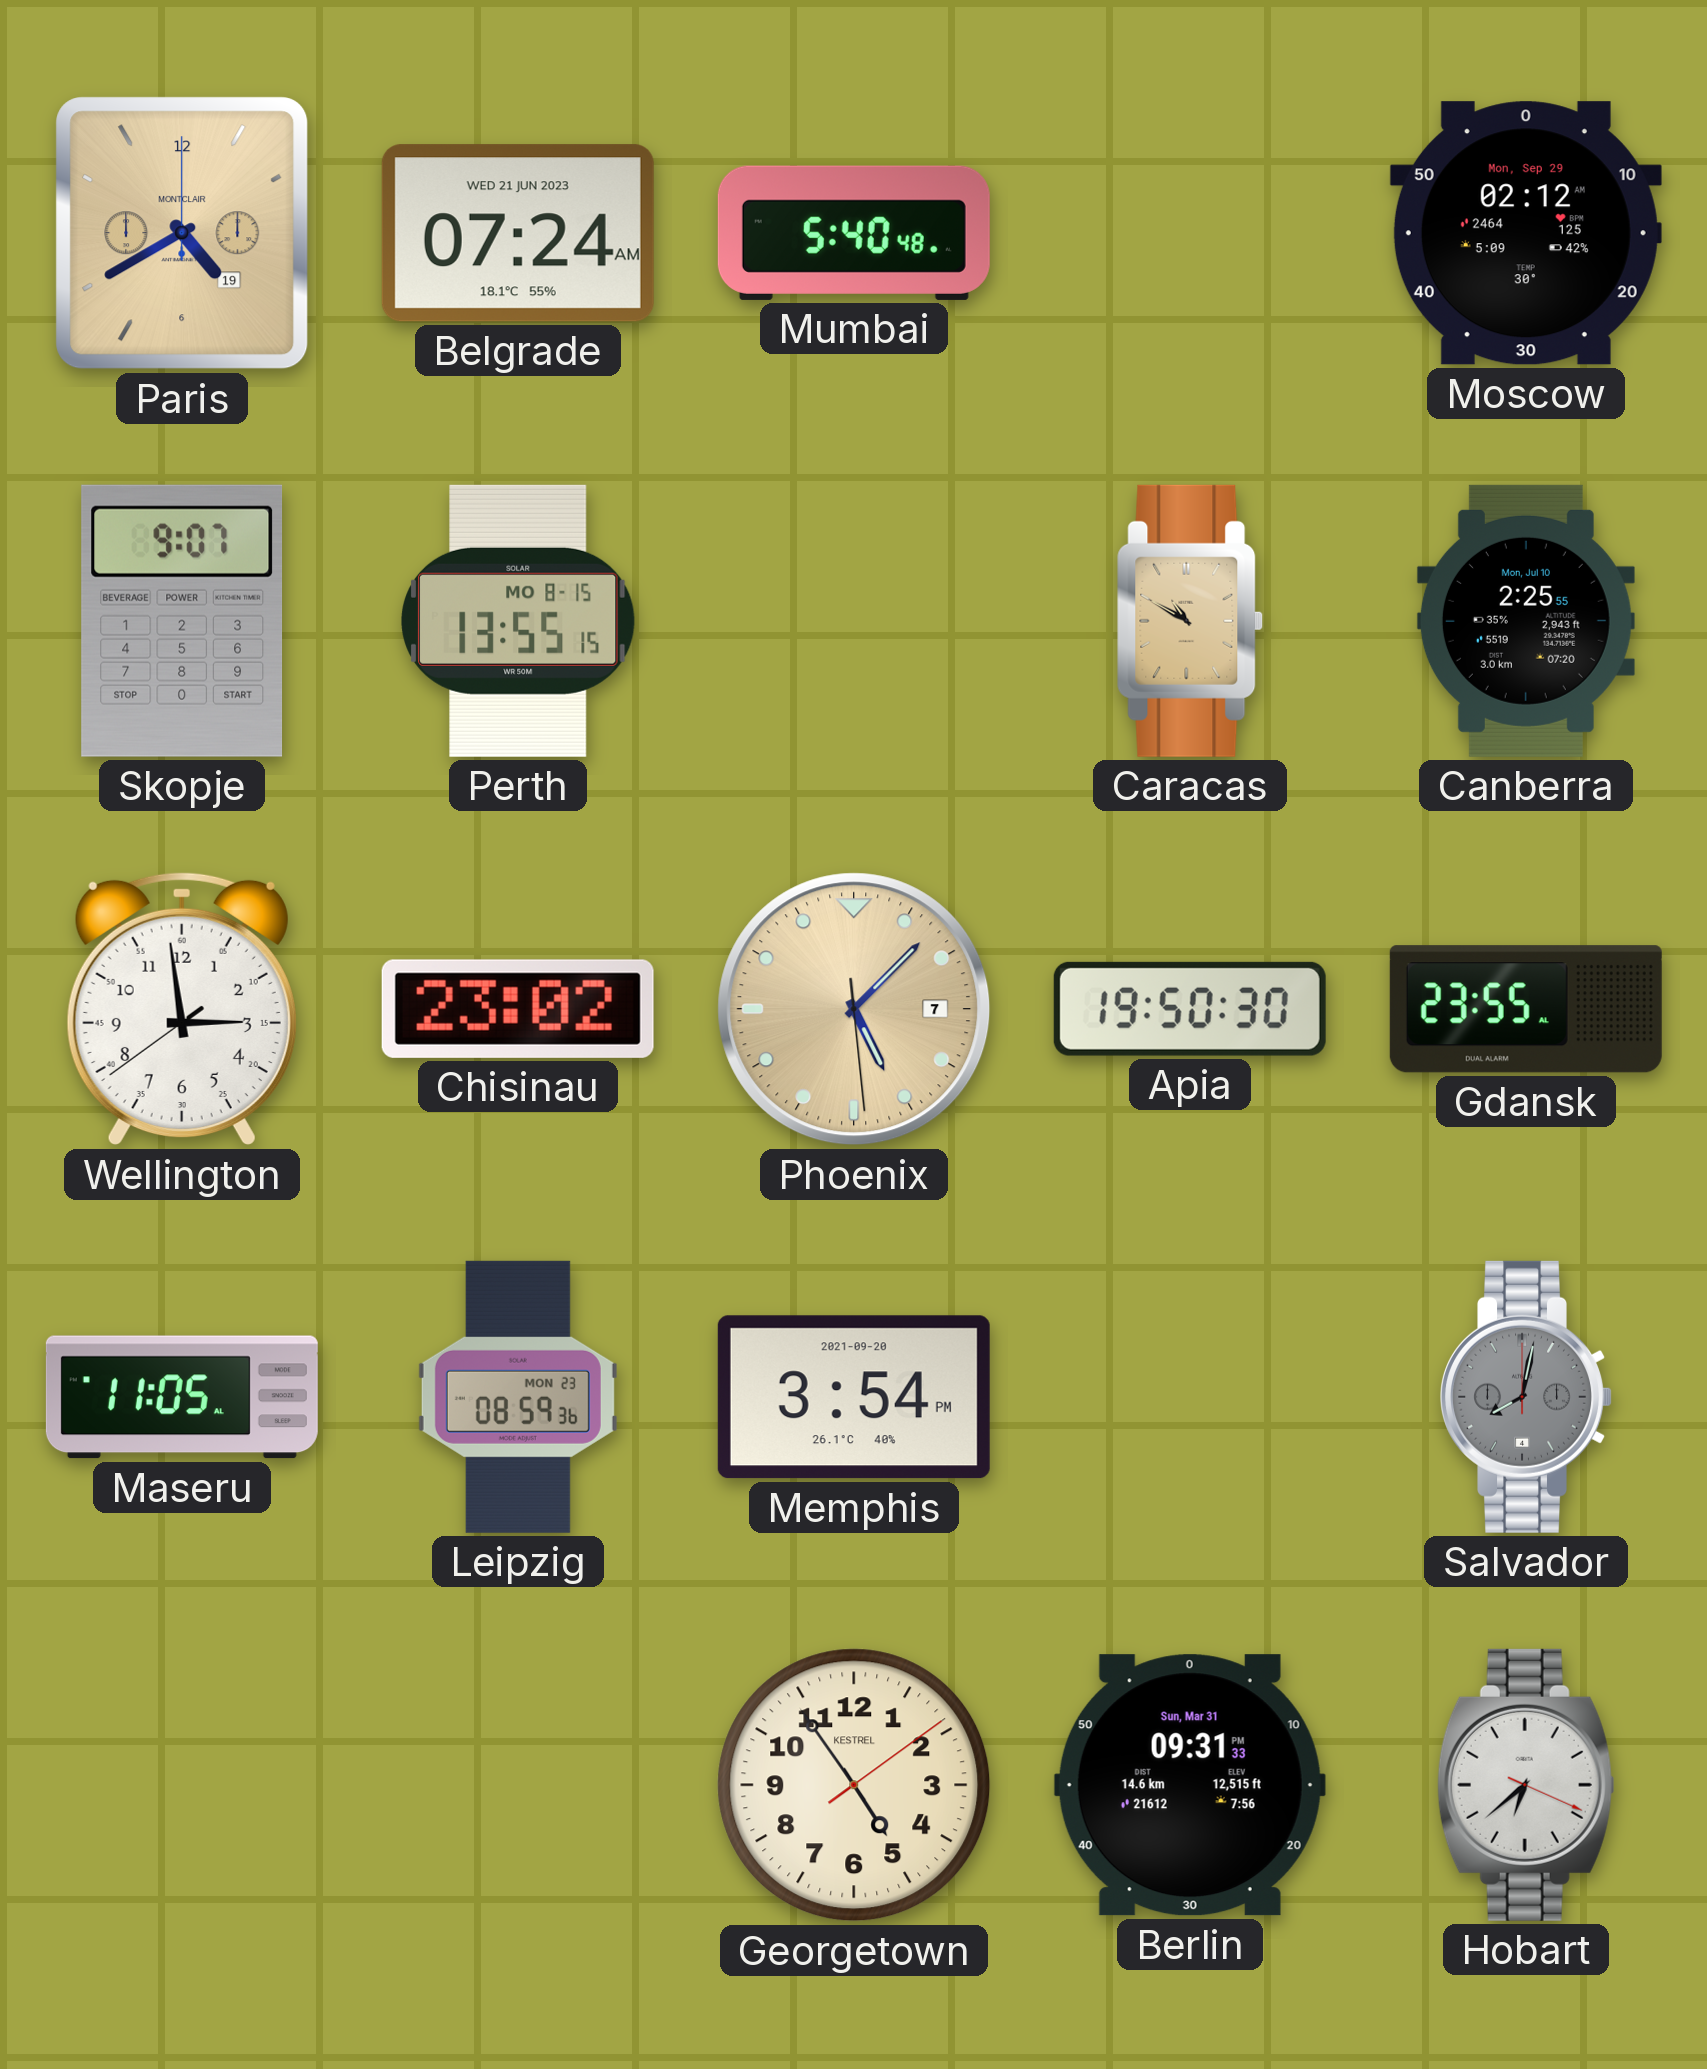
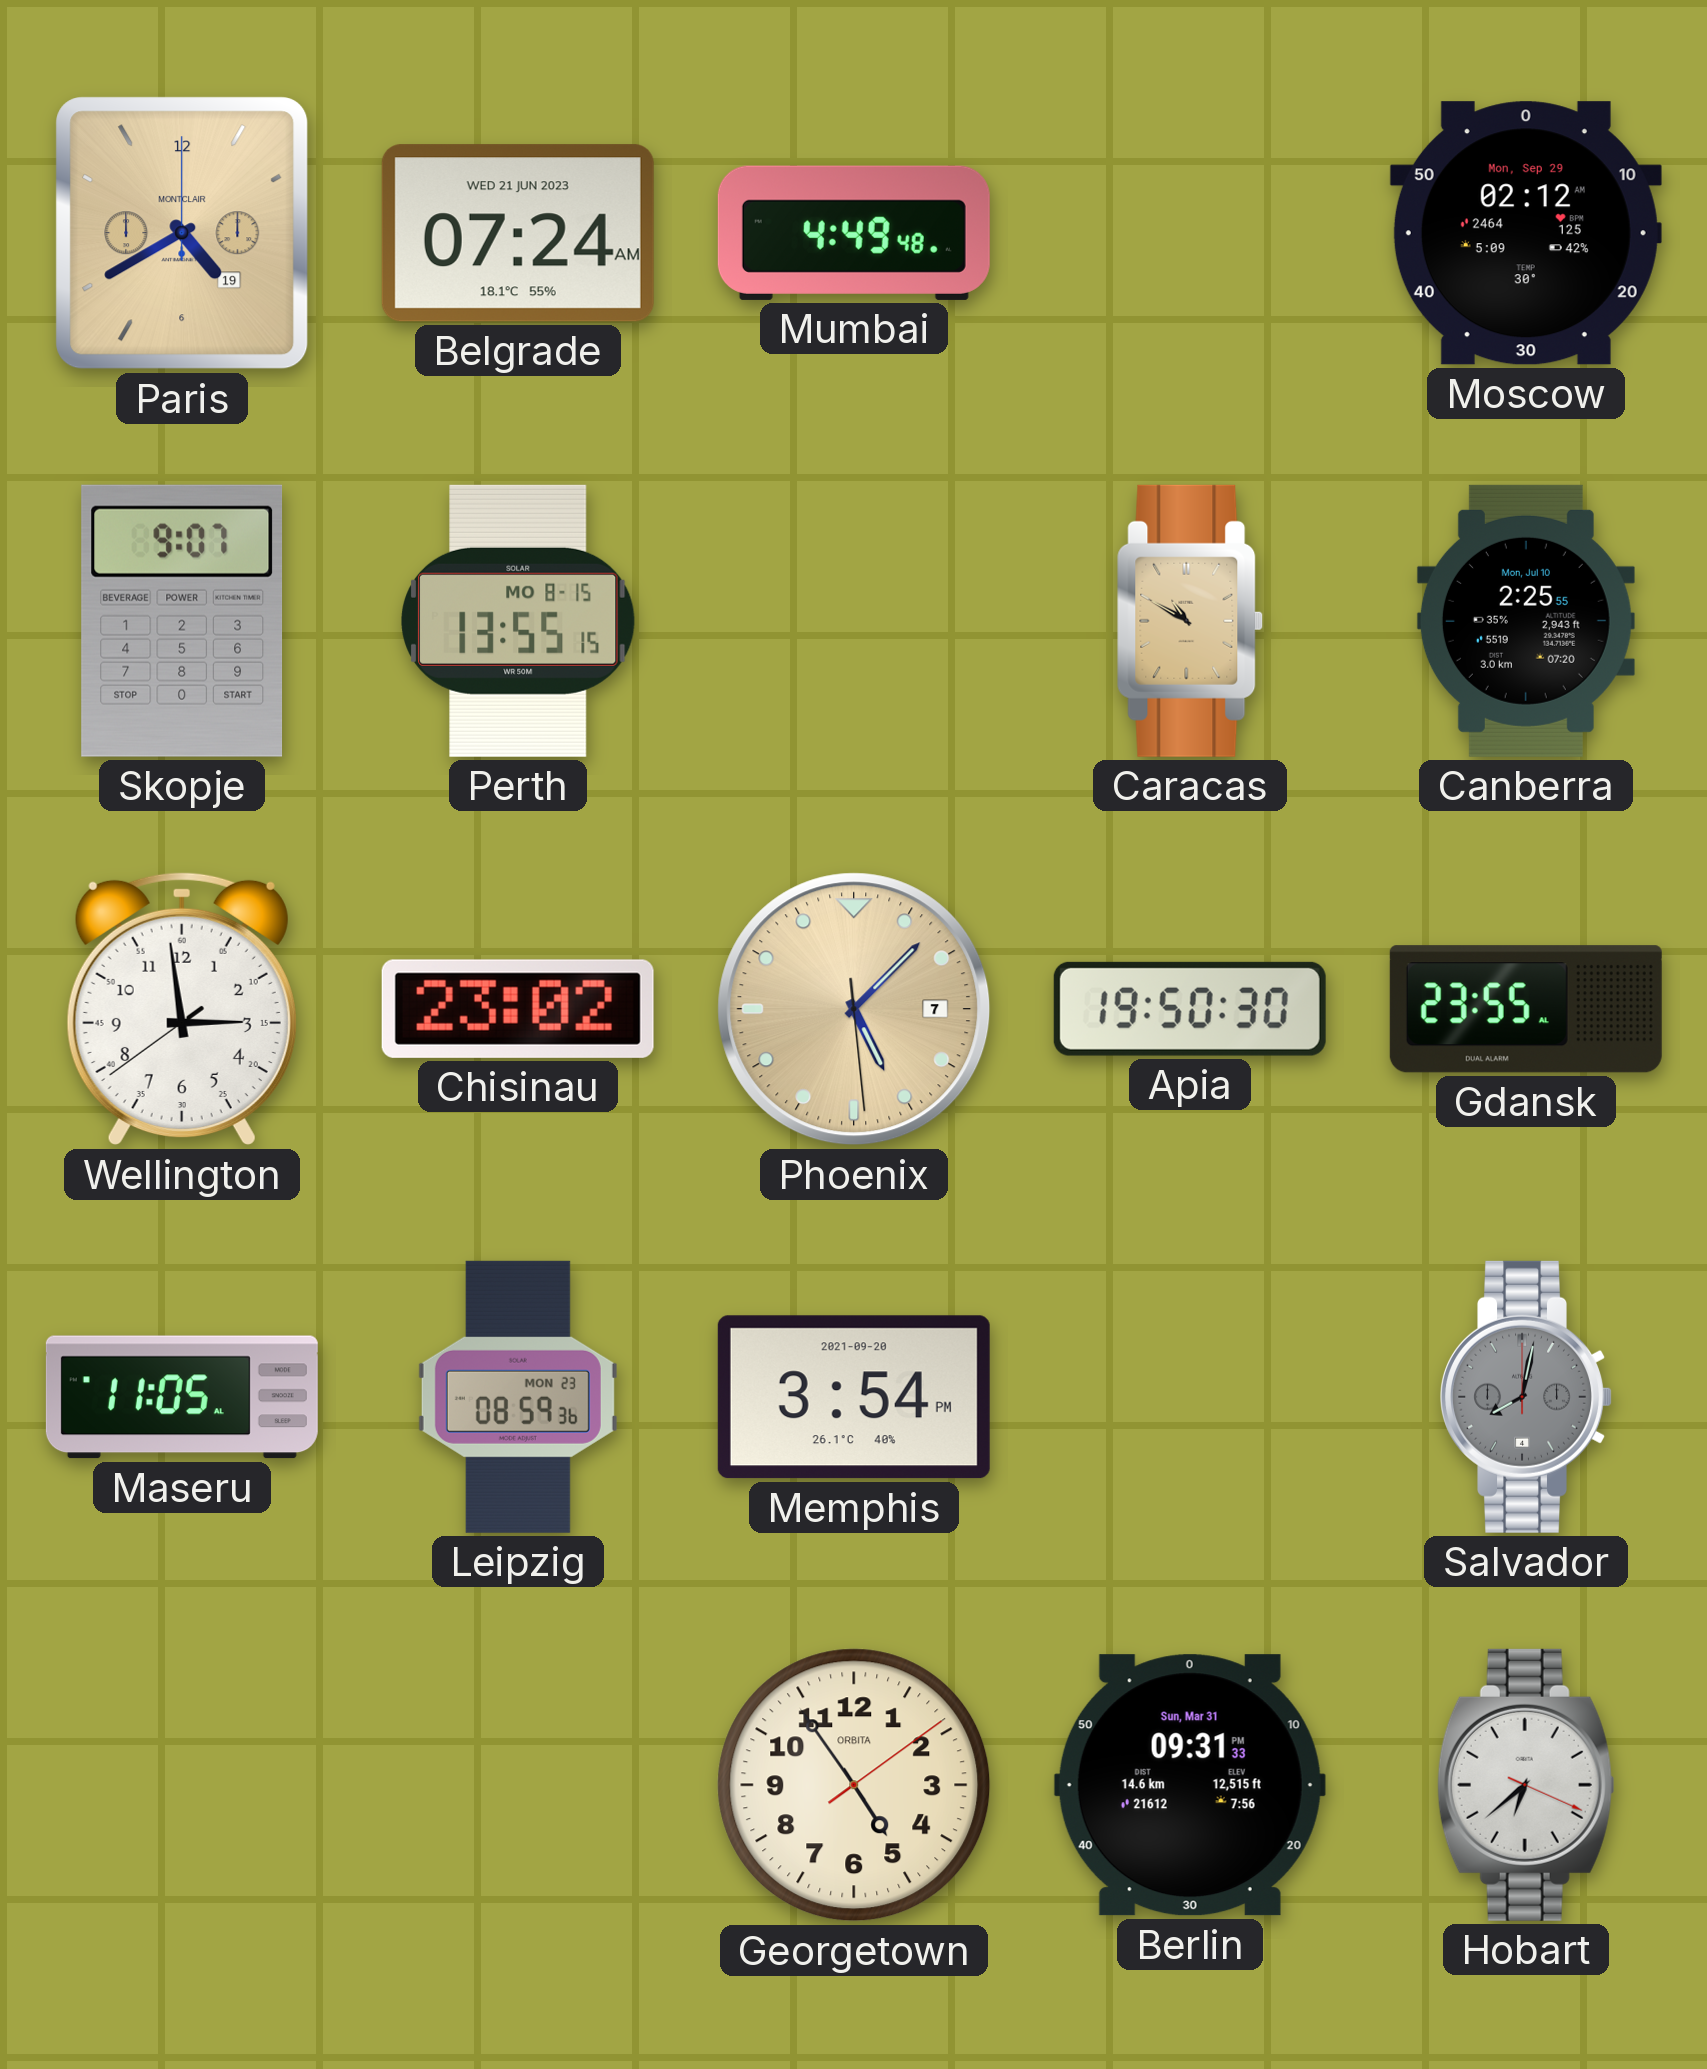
Mumbai: 5:40 -> 4:49 (854, 233)
Georgetown brand: KESTREL -> ORBITA (854, 1785)
